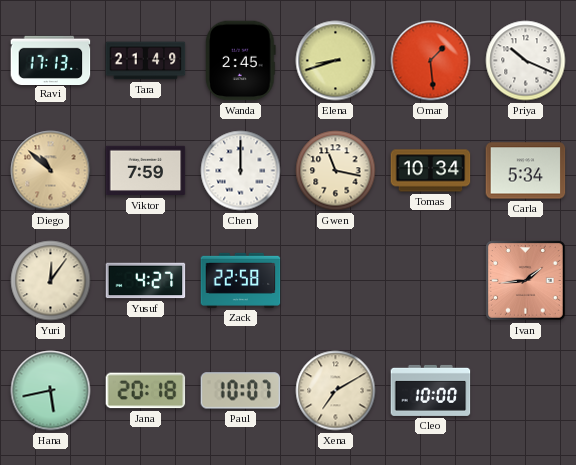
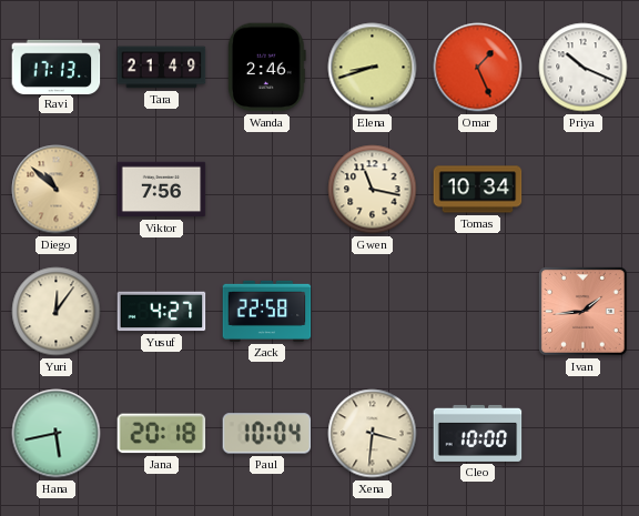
Wanda: 2:45 -> 2:46 (267, 68)
Omar: 1:29 -> 1:26 (478, 68)
Viktor: 7:59 -> 7:56 (162, 190)
Chen: 12:00 -> none (241, 171)
Carla: 5:34 -> none (526, 171)
Paul: 10:07 -> 10:04 (267, 434)
Xena: 7:10 -> 3:31 (373, 434)
